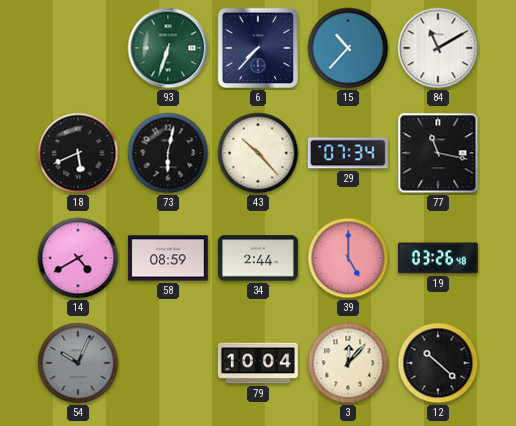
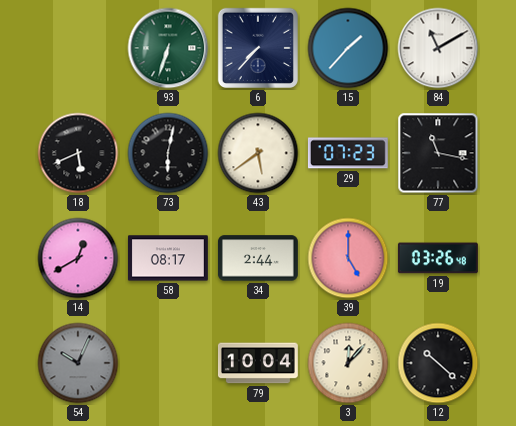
15: 10:37 -> 1:37 (348, 48)
43: 10:23 -> 5:39 (258, 153)
29: 07:34 -> 07:23 (348, 153)
14: 4:40 -> 12:40 (78, 258)
58: 08:59 -> 08:17 (168, 258)
